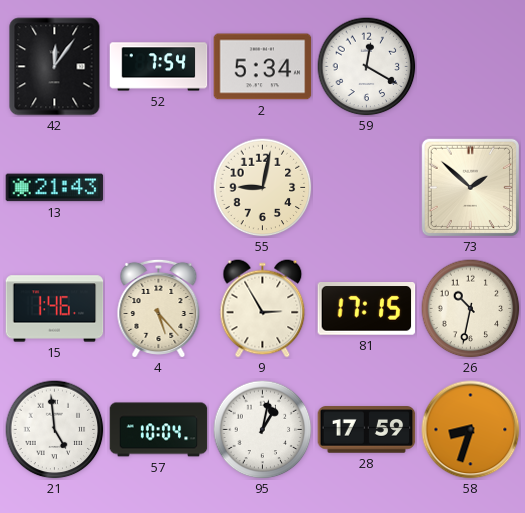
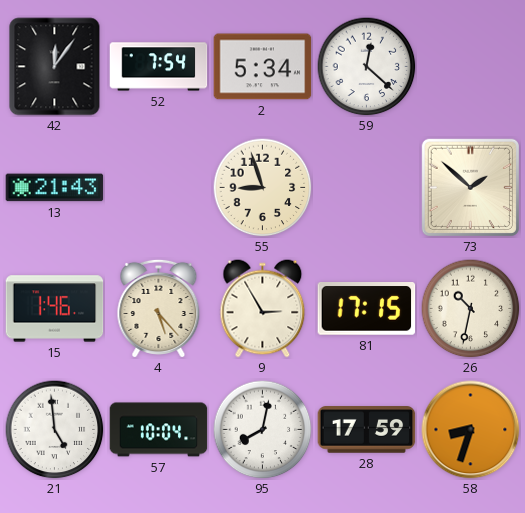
59: 12:20 -> 12:22 (367, 67)
55: 9:02 -> 8:57 (263, 188)
95: 1:02 -> 8:02 (263, 430)
